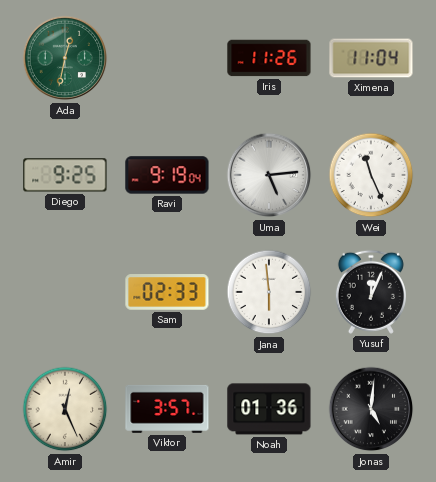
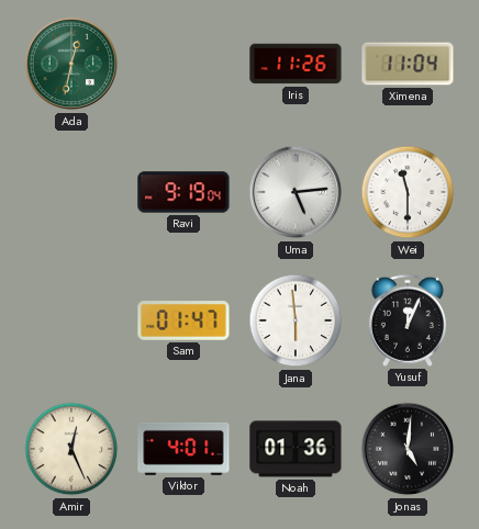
Diego: 9:25 -> none (65, 175)
Wei: 11:26 -> 11:30 (408, 192)
Sam: 02:33 -> 01:47 (183, 320)
Viktor: 3:57 -> 4:01 (183, 449)
